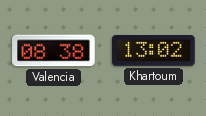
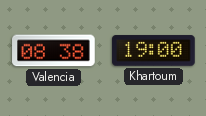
Khartoum: 13:02 -> 19:00 (154, 51)
